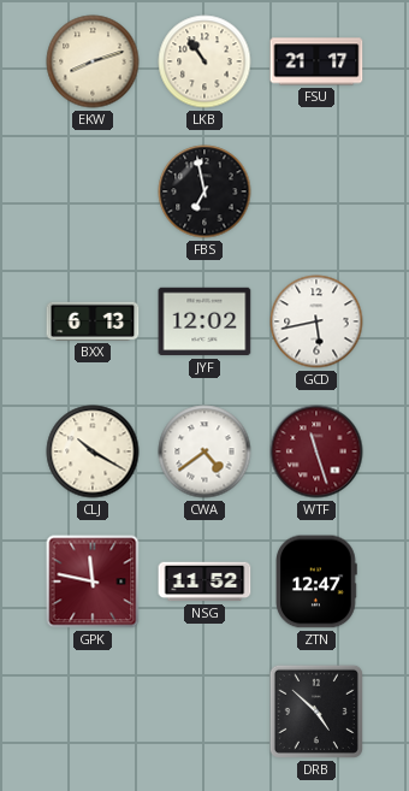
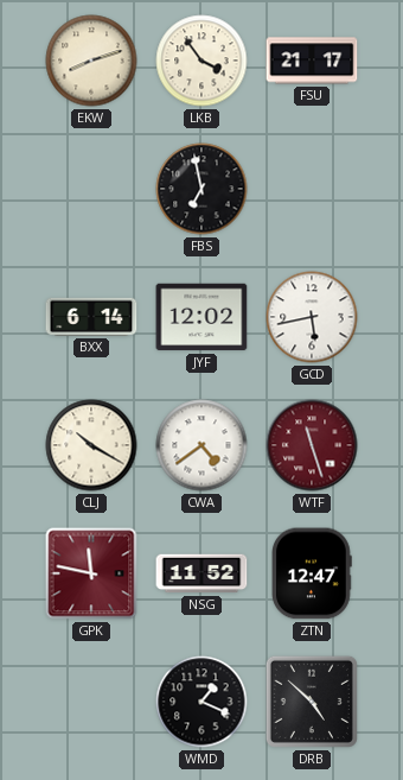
LKB: 10:54 -> 3:54 (201, 61)
BXX: 6:13 -> 6:14 (91, 317)
WMD: none -> 1:19 (201, 702)
